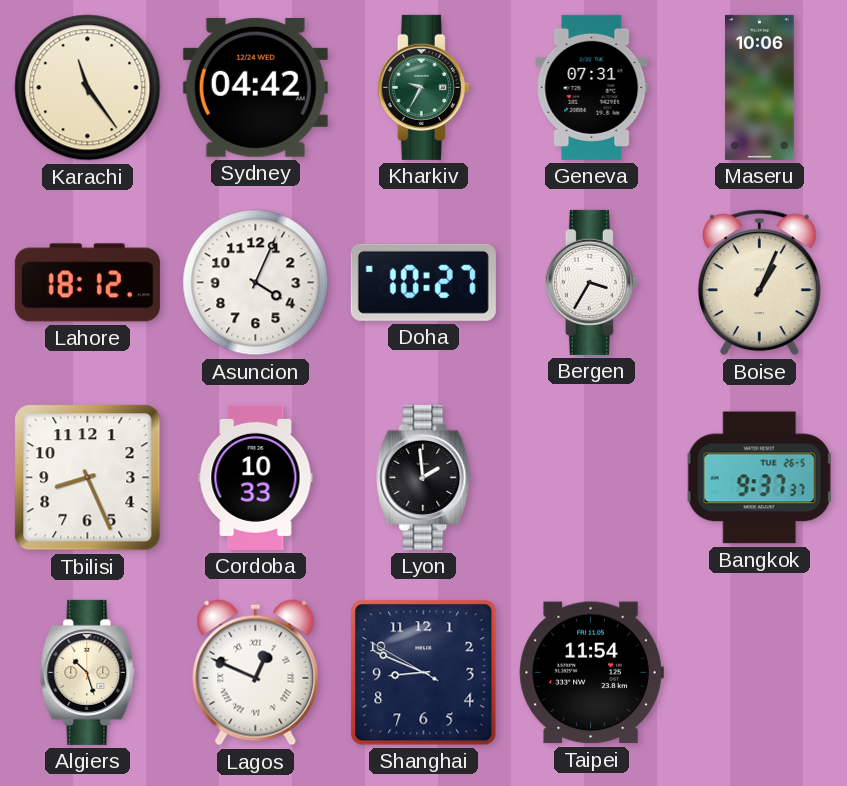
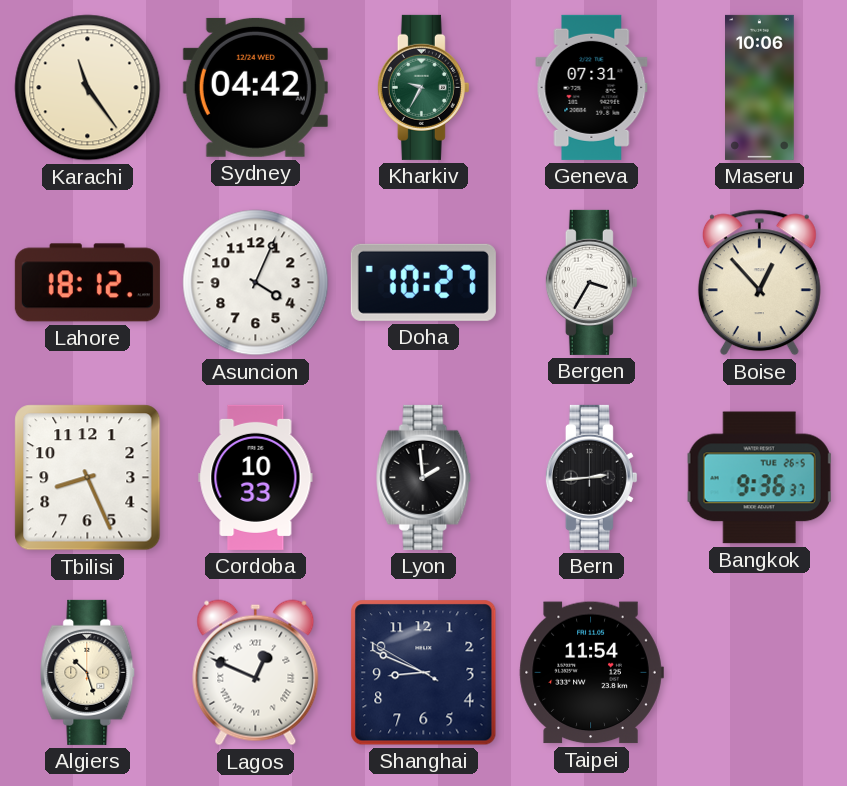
Boise: 1:04 -> 12:53 (759, 283)
Bern: none -> 2:44 (591, 477)
Bangkok: 9:37 -> 9:36 (760, 478)
